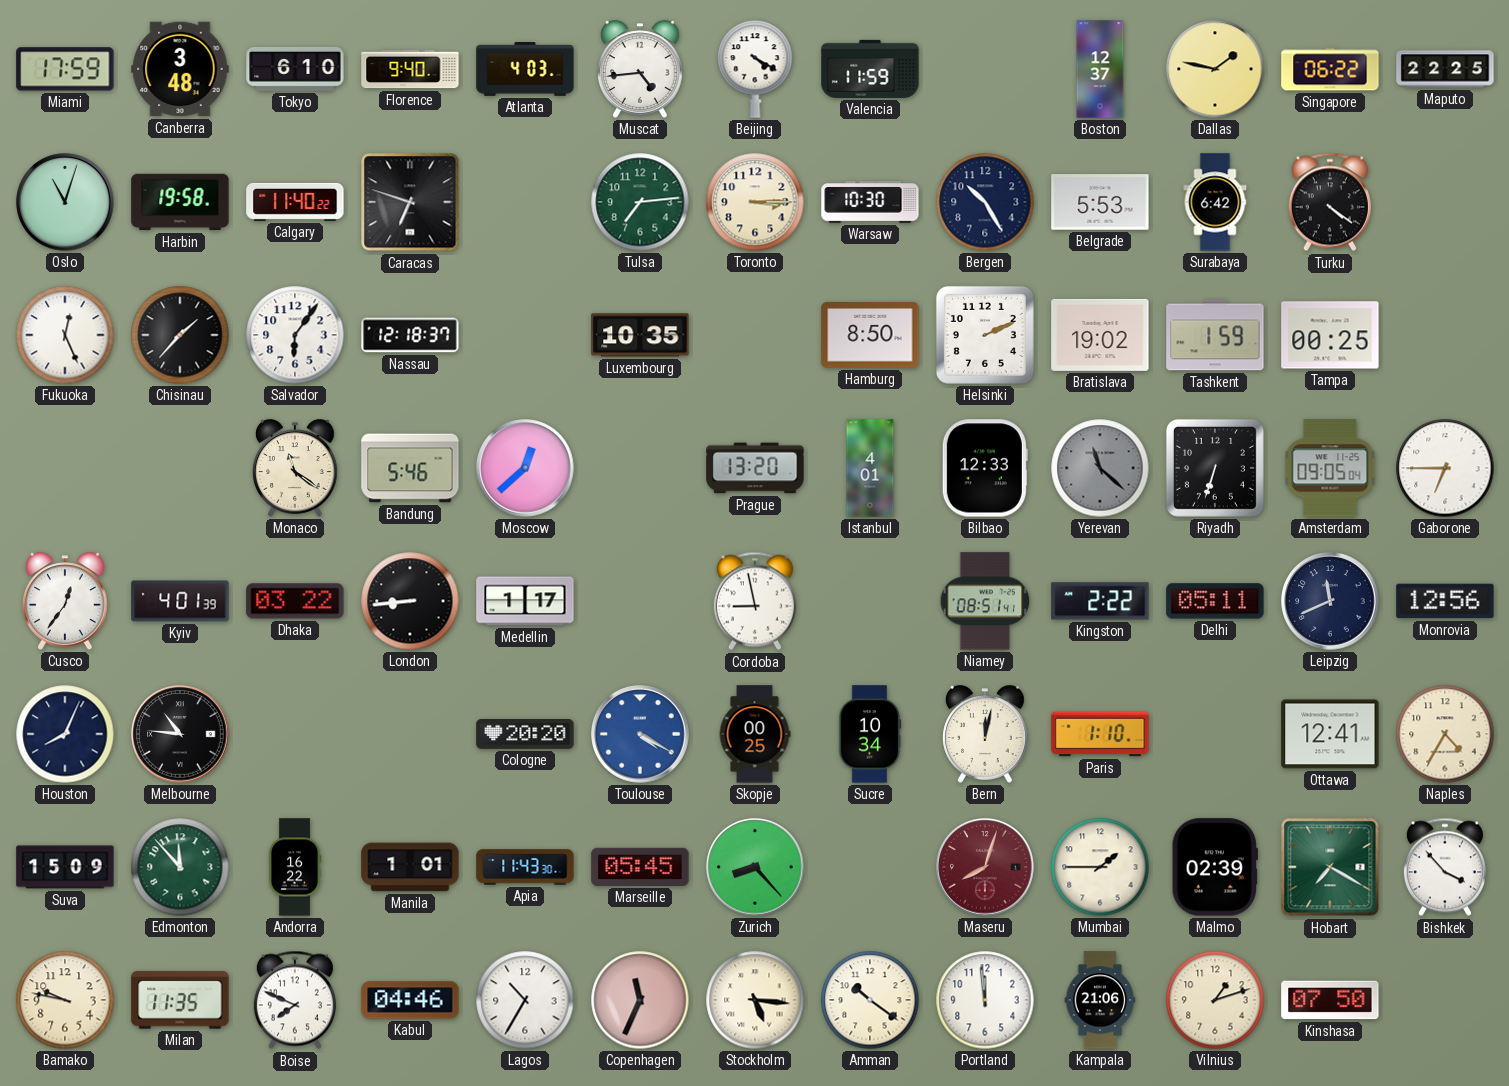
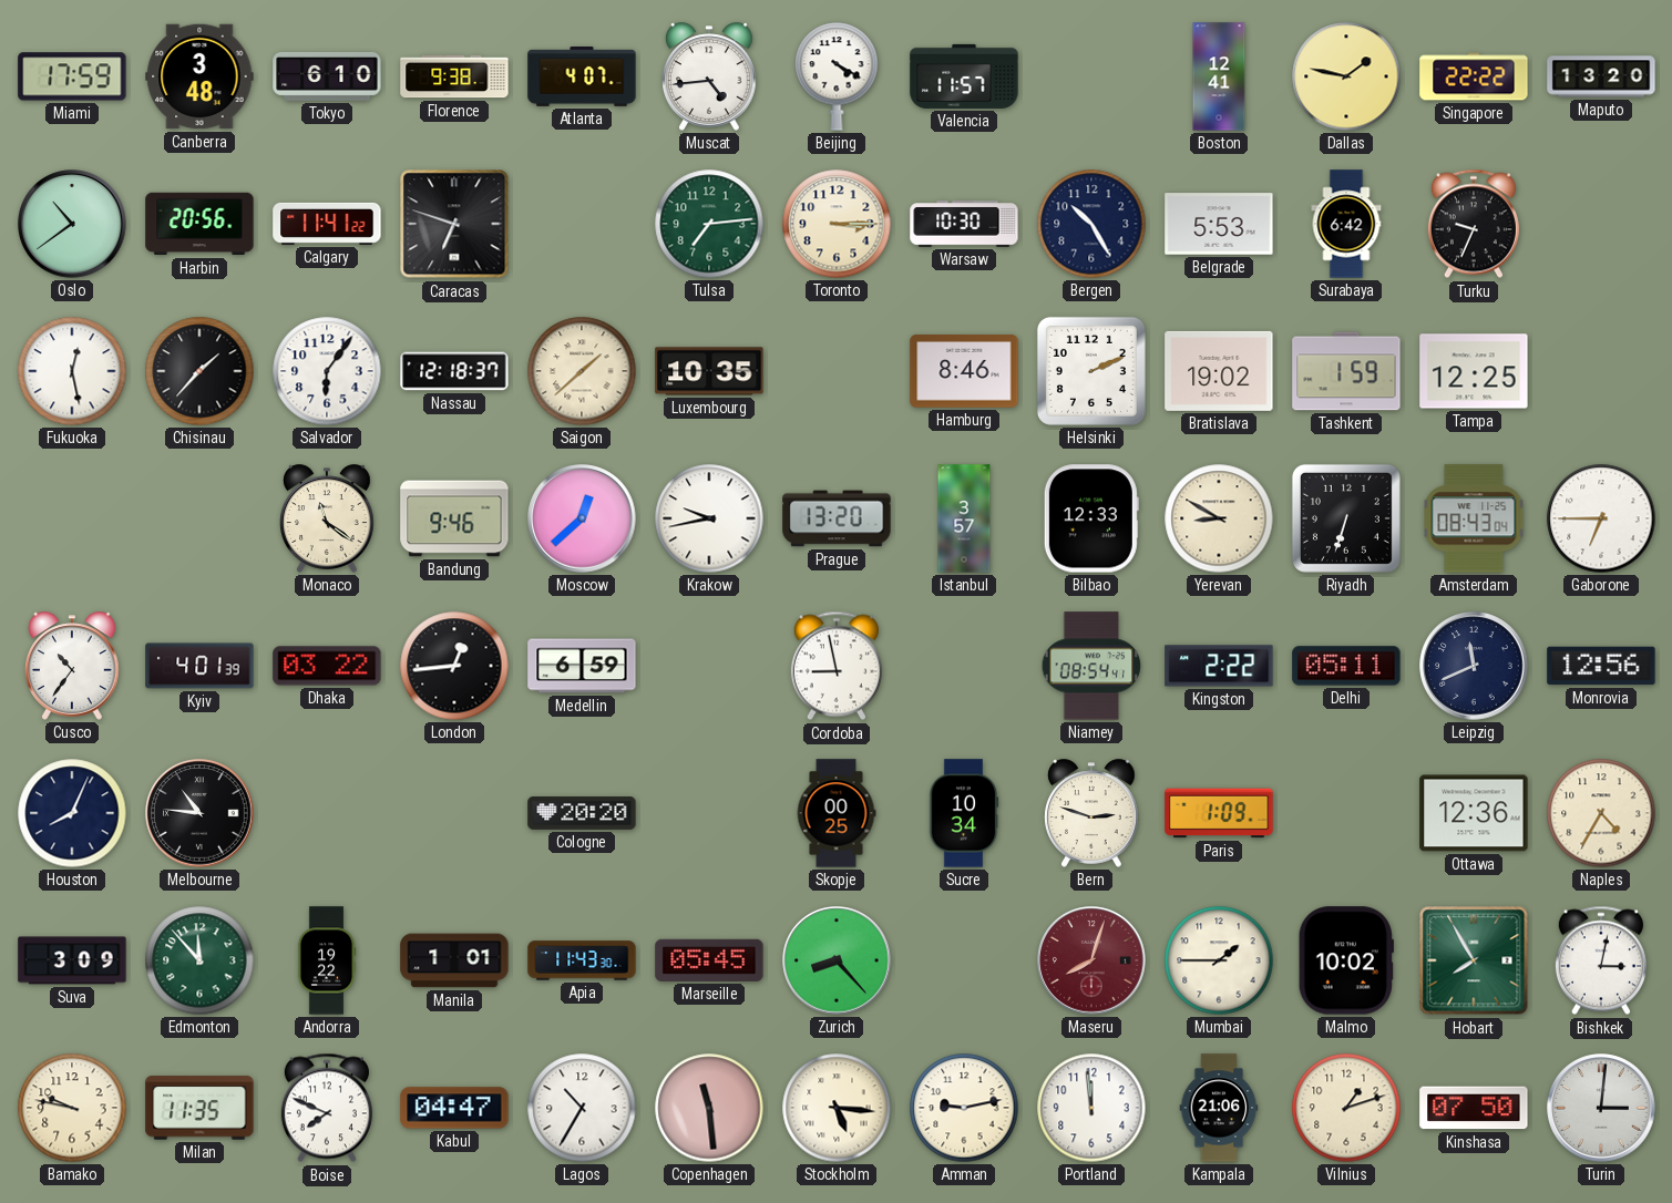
Florence: 9:40 -> 9:38 (454, 76)
Atlanta: 4:03 -> 4:07 (582, 78)
Valencia: 11:59 -> 11:57 (964, 76)
Boston: 12:37 -> 12:41 (1219, 76)
Singapore: 06:22 -> 22:22 (1474, 76)
Maputo: 22:25 -> 13:20 (1601, 76)
Oslo: 11:03 -> 10:39 (72, 224)
Harbin: 19:58 -> 20:56 (199, 224)
Calgary: 11:40 -> 11:41 (327, 224)
Turku: 4:21 -> 9:34 (1474, 224)
Fukuoka: 12:26 -> 12:28 (72, 371)
Saigon: none -> 1:38 (582, 371)
Hamburg: 8:50 -> 8:46 (964, 371)
Tampa: 00:25 -> 12:25 (1474, 371)
Bandung: 5:46 -> 9:46 (454, 518)
Krakow: none -> 9:43 (709, 518)
Istanbul: 4:01 -> 3:57 (964, 518)
Yerevan: 11:22 -> 8:50 (1219, 518)
Yerevan dial: grey -> cream (1219, 518)
Amsterdam: 09:05 -> 08:43 (1474, 518)
Cusco: 12:36 -> 10:36 (72, 666)
London: 8:44 -> 12:44 (454, 666)
Medellin: 1:17 -> 6:59 (582, 666)
Niamey: 08:51 -> 08:54 (1091, 666)
Toulouse: 4:20 -> none (640, 734)
Bern: 12:02 -> 2:48 (1091, 813)
Paris: 1:10 -> 1:09 (1219, 813)
Ottawa: 12:41 -> 12:36 (1474, 813)
Suva: 15:09 -> 3:09 (72, 960)
Andorra: 16:22 -> 19:22 (327, 960)
Malmo: 02:39 -> 10:02 (1346, 960)
Hobart: 7:20 -> 7:55 (1474, 960)
Bishkek: 3:53 -> 3:02 (1601, 960)
Kabul: 04:46 -> 04:47 (454, 1108)
Copenhagen: 11:34 -> 11:29 (709, 1108)
Amman: 10:21 -> 9:13 (964, 1108)
Turin: none -> 3:01 (1601, 1108)
